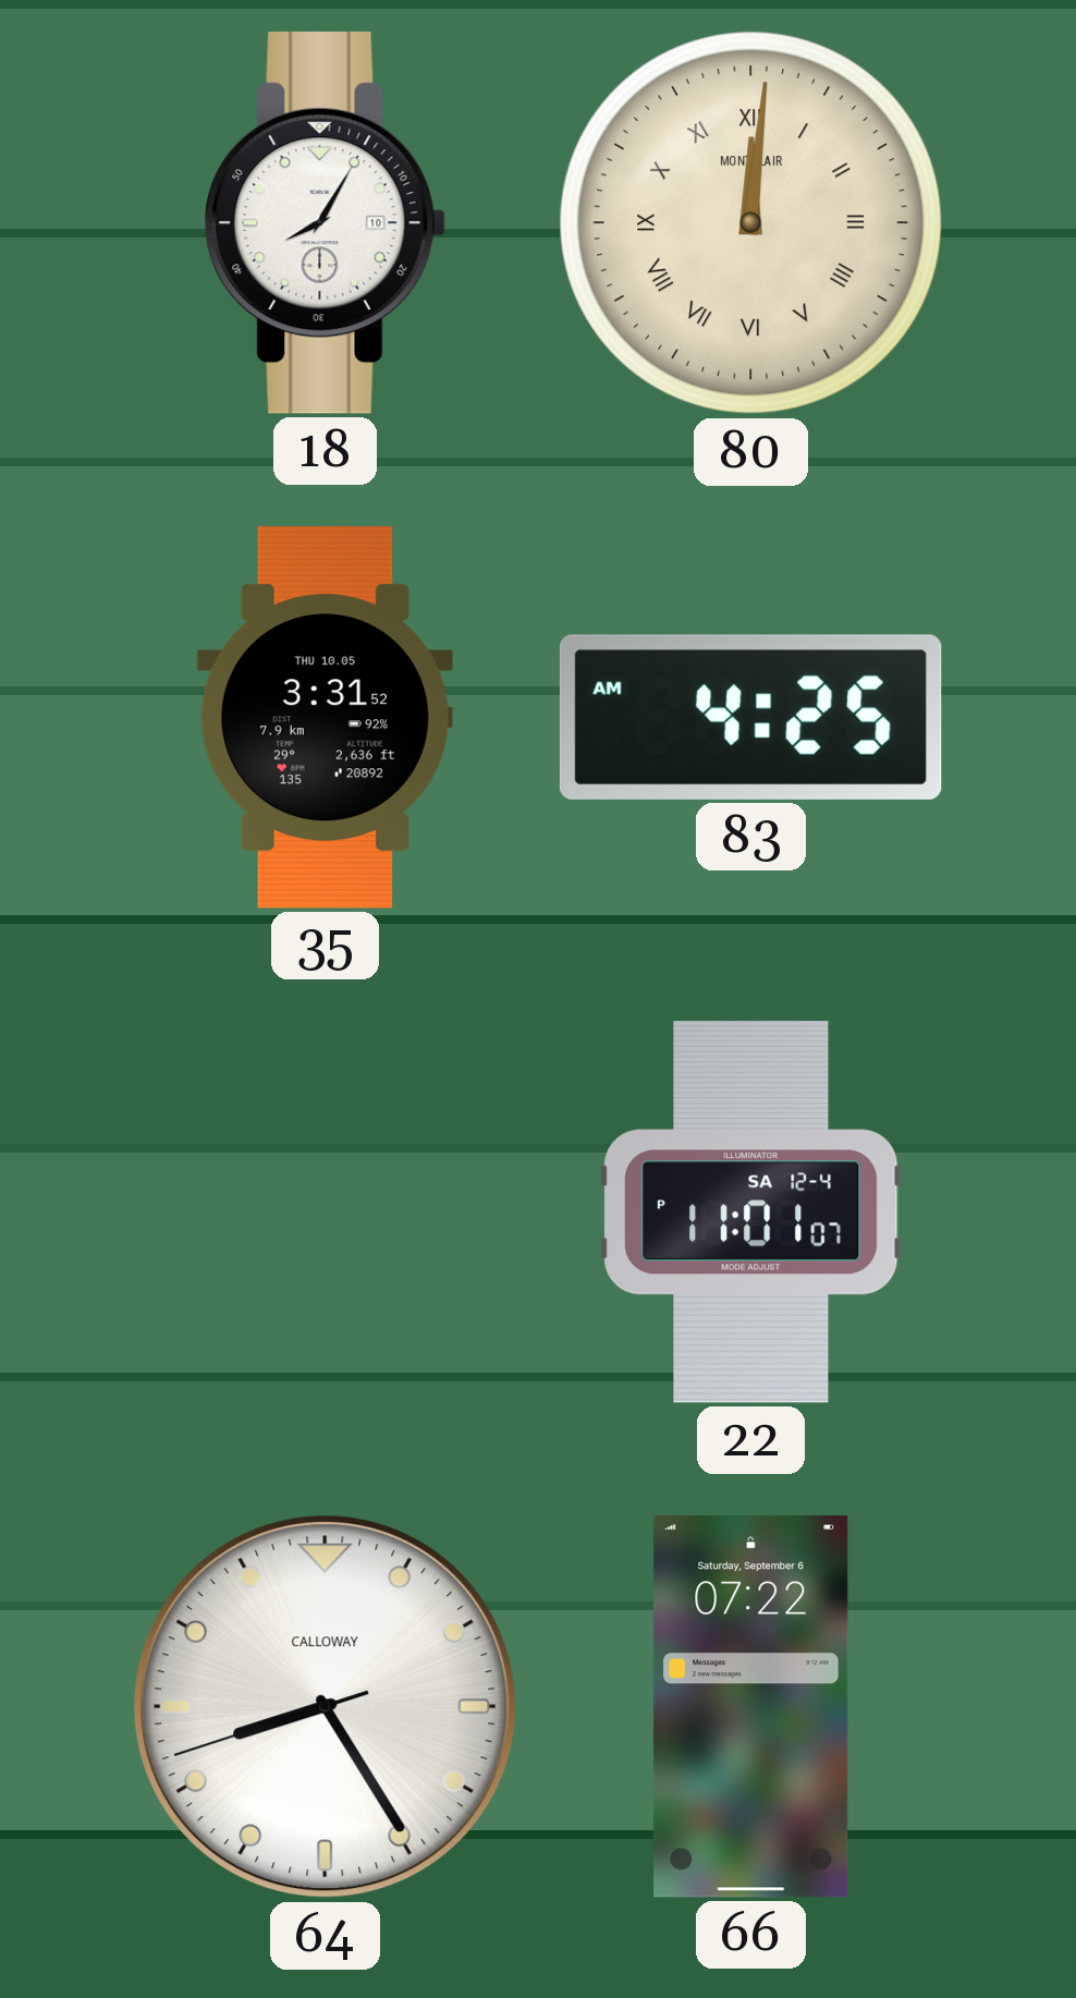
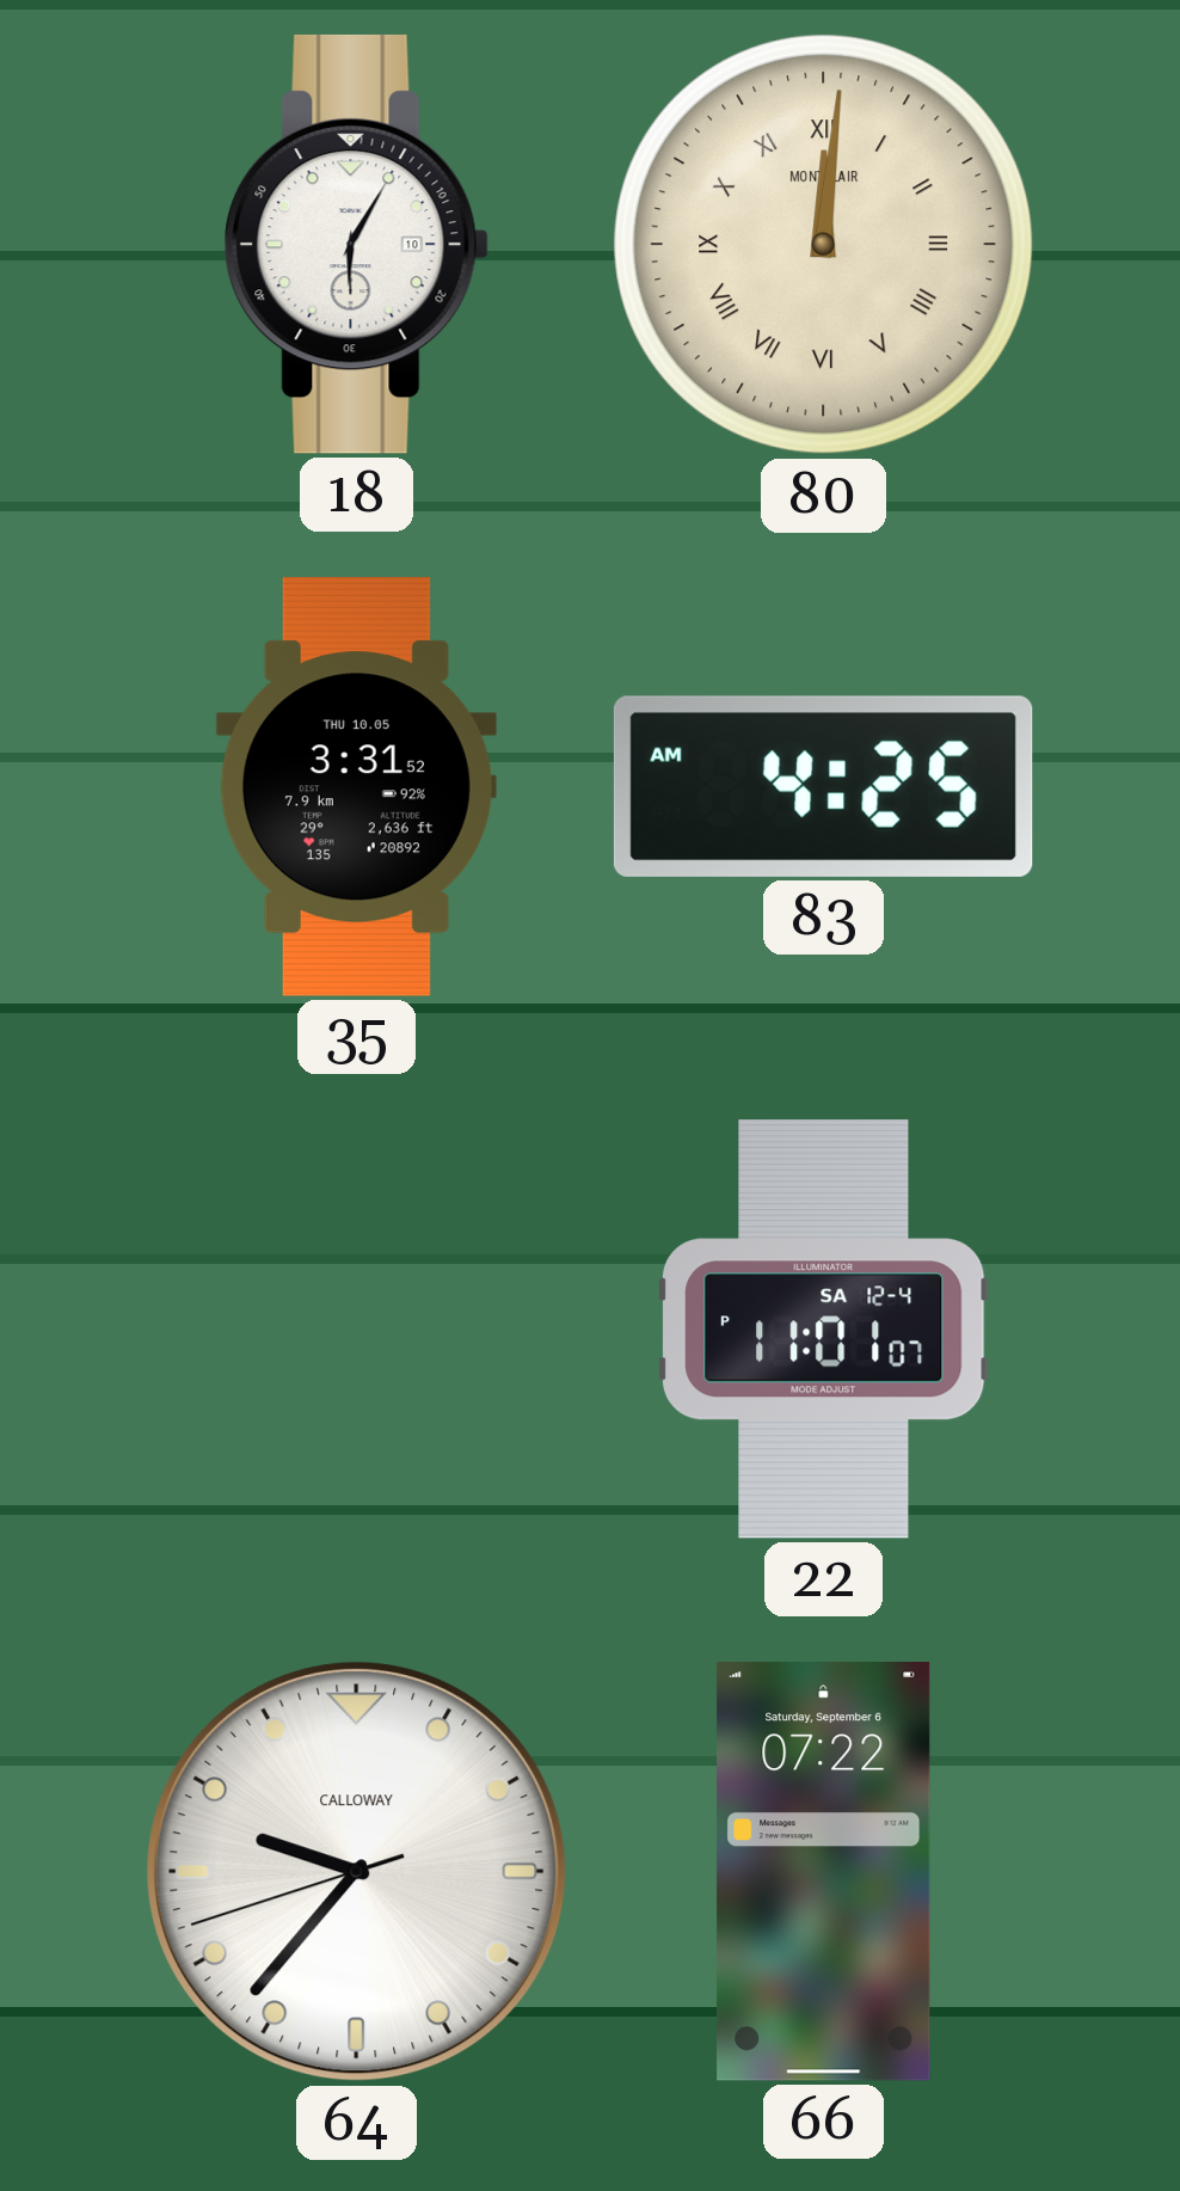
18: 8:05 -> 6:05 (356, 244)
64: 8:24 -> 9:36 (357, 1872)
